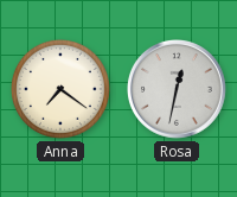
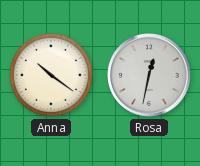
Anna: 7:21 -> 10:21 (51, 75)
